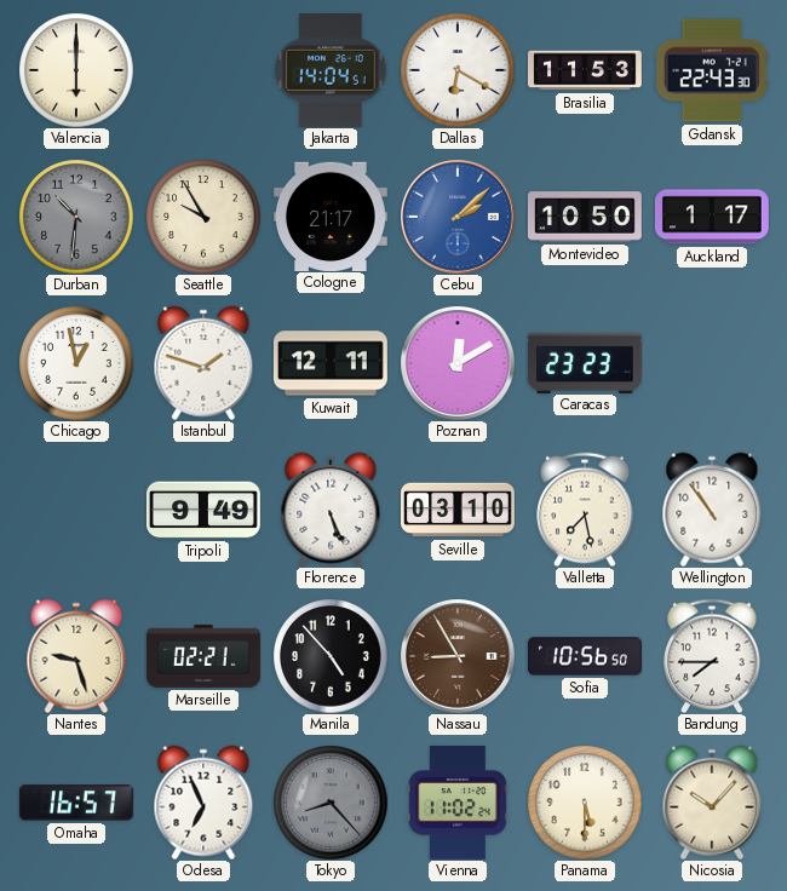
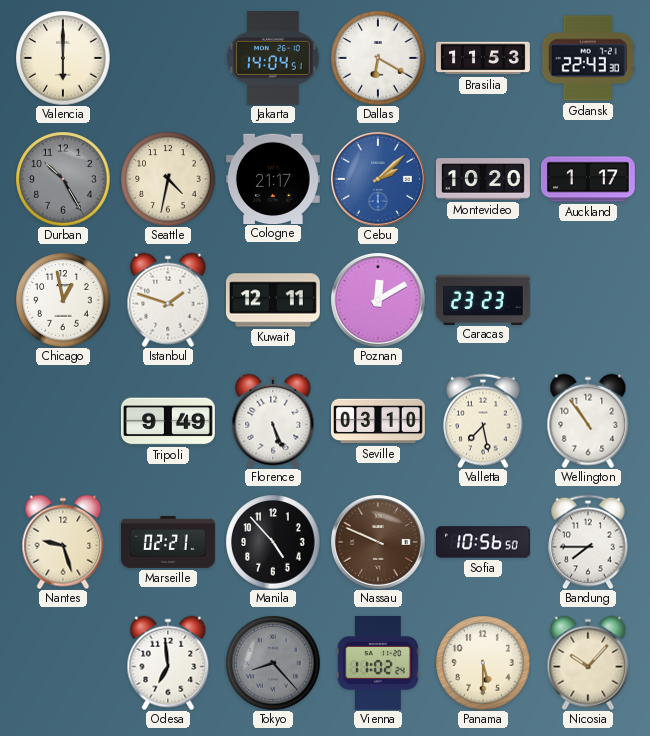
Durban: 10:31 -> 10:25 (63, 179)
Seattle: 9:55 -> 4:32 (168, 179)
Montevideo: 10:50 -> 10:20 (483, 179)
Nassau: 8:55 -> 9:49 (378, 542)
Omaha: 16:57 -> none (76, 803)
Odesa: 6:56 -> 6:59 (168, 663)
